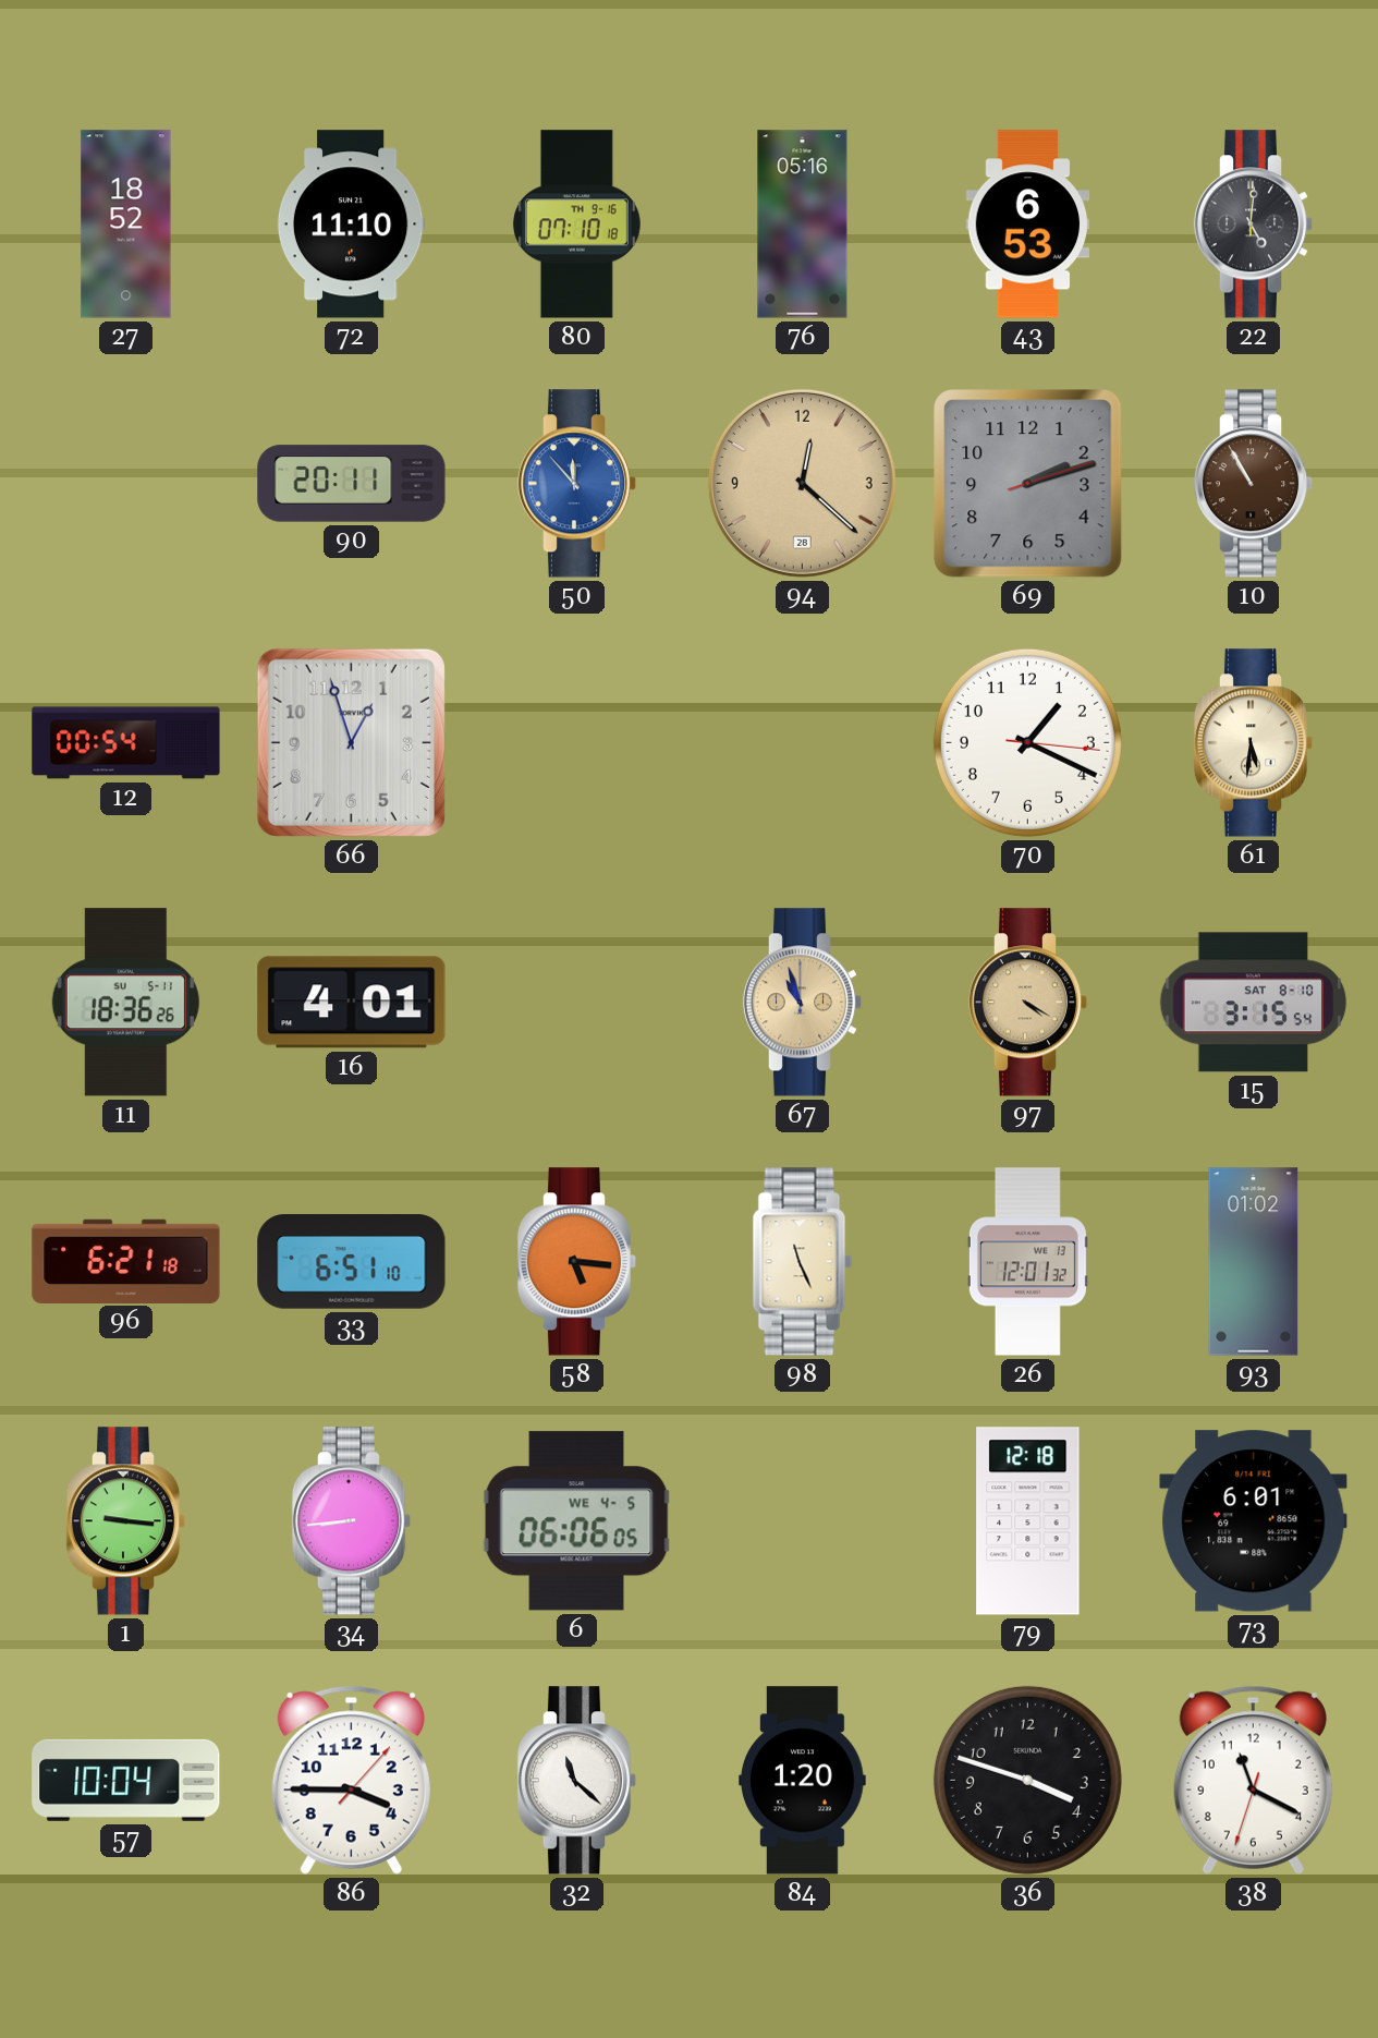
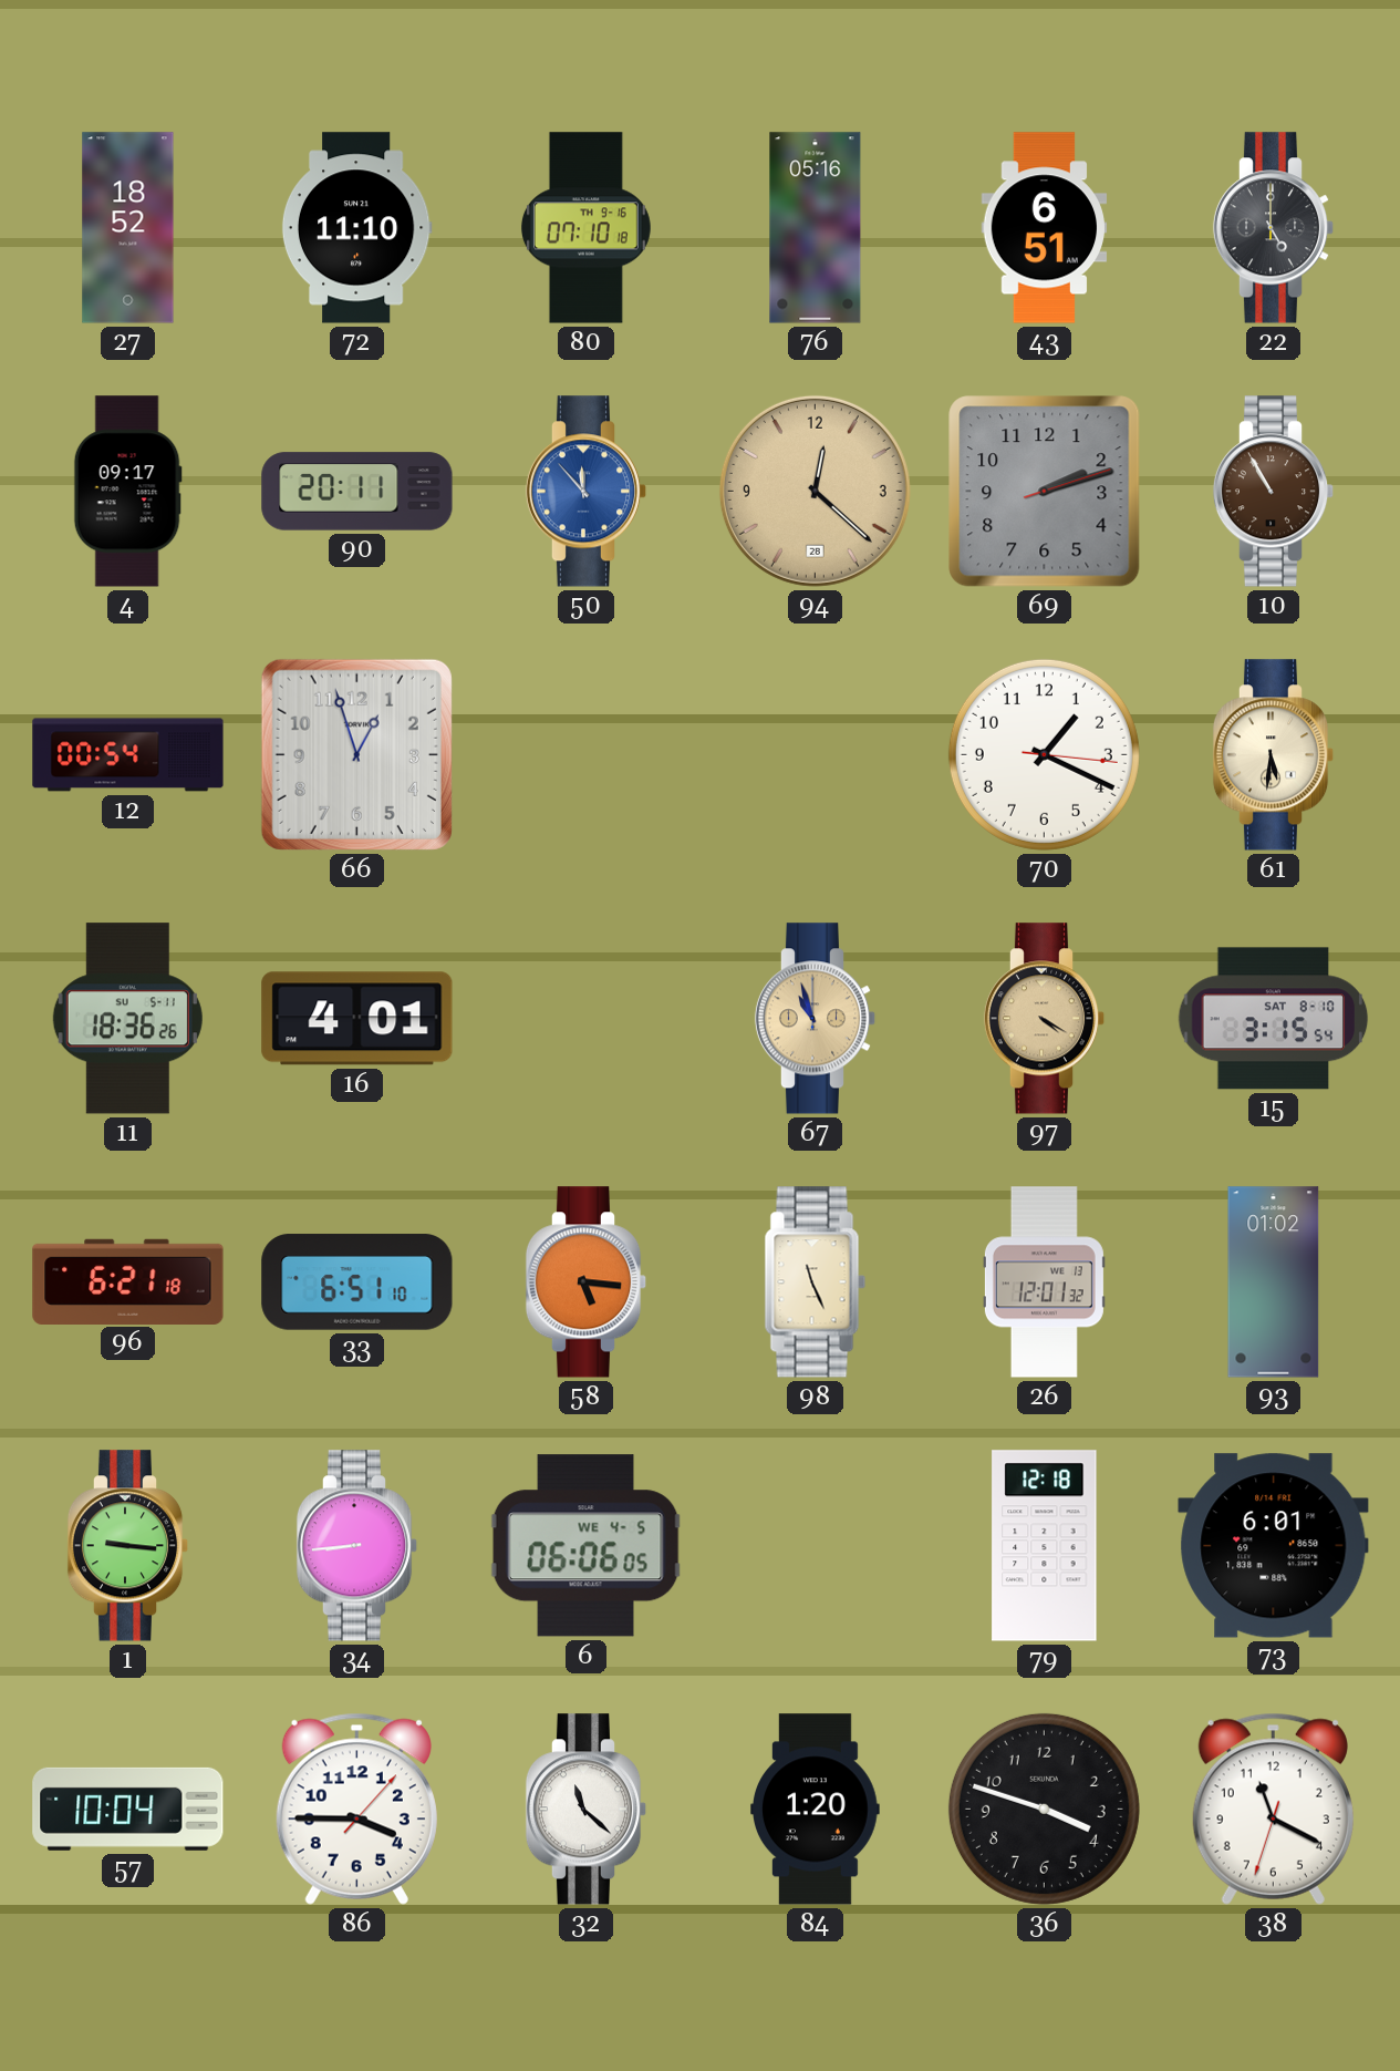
43: 6:53 -> 6:51 (1045, 228)
22: 5:01 -> 5:00 (1274, 228)
4: none -> 09:17 (127, 492)
